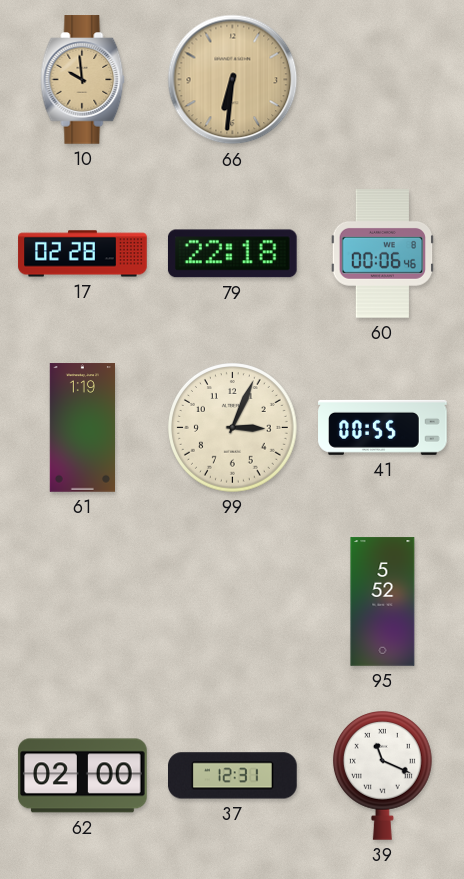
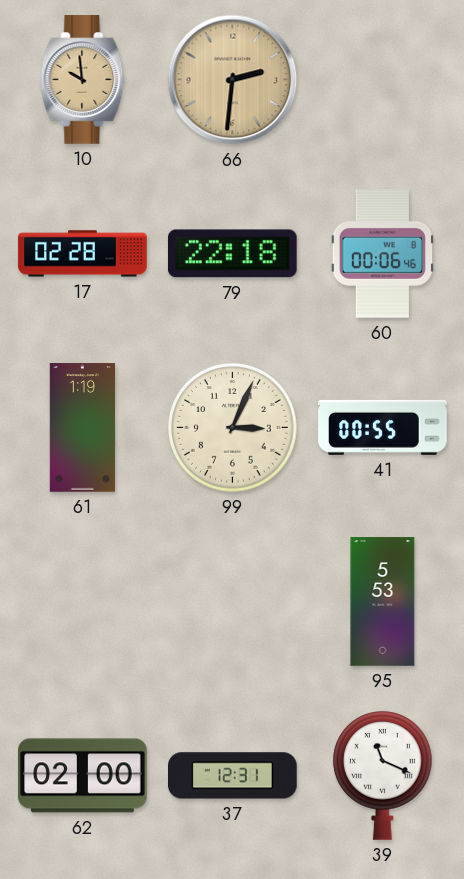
66: 6:31 -> 2:31 (233, 80)
95: 5:52 -> 5:53 (383, 602)
